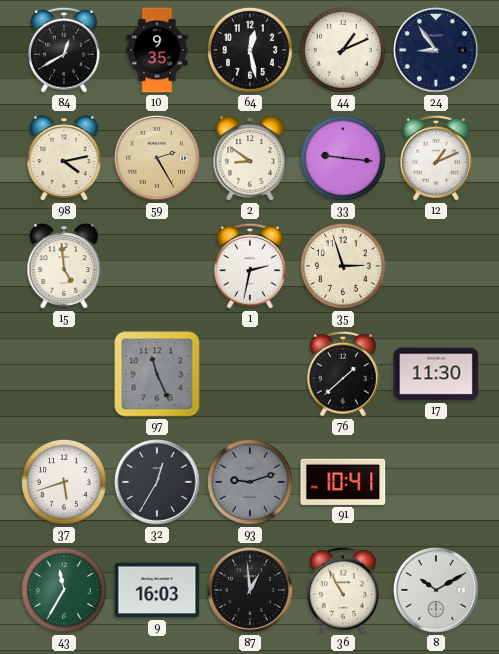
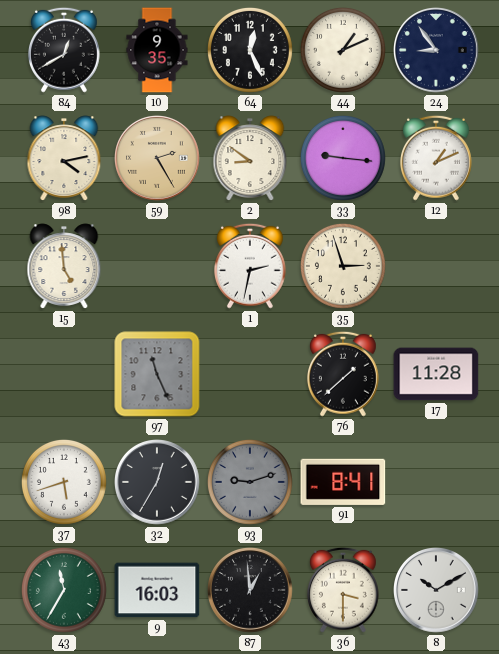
64: 12:28 -> 12:26 (250, 50)
17: 11:30 -> 11:28 (436, 374)
91: 10:41 -> 8:41 (343, 482)
36: 10:55 -> 3:30 (343, 590)
